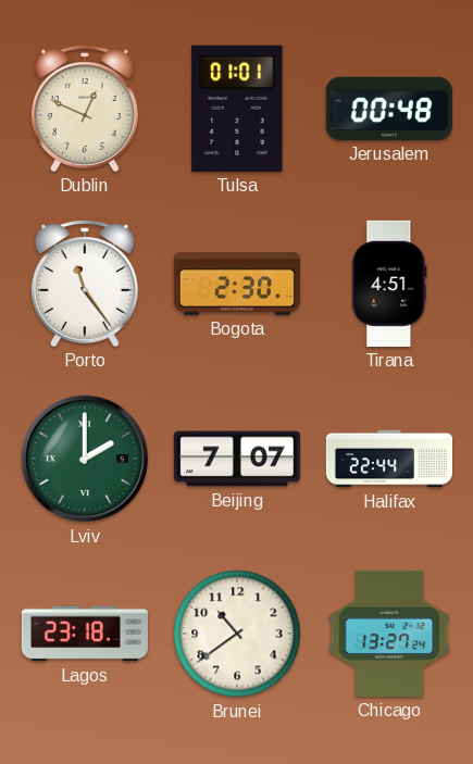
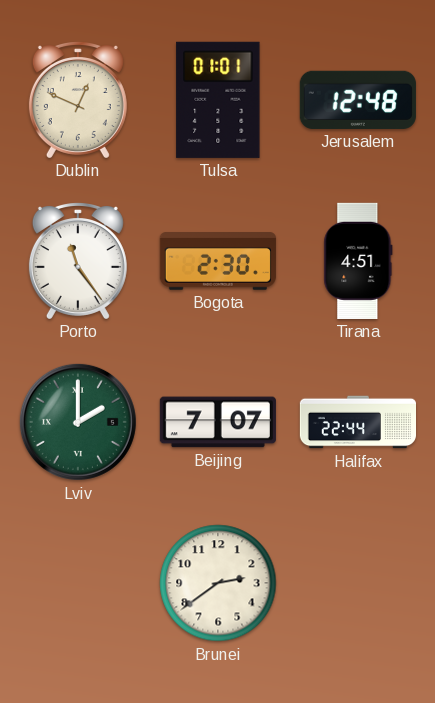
Jerusalem: 00:48 -> 12:48 (358, 100)
Lagos: 23:18 -> none (85, 634)
Brunei: 10:39 -> 2:39 (218, 583)
Chicago: 13:27 -> none (389, 634)
